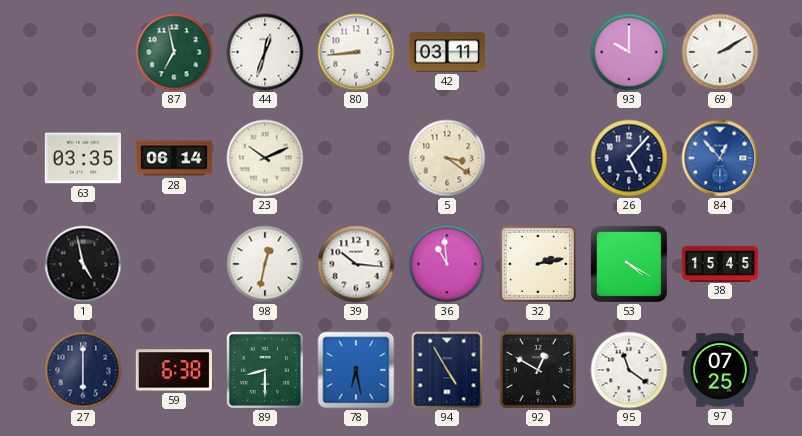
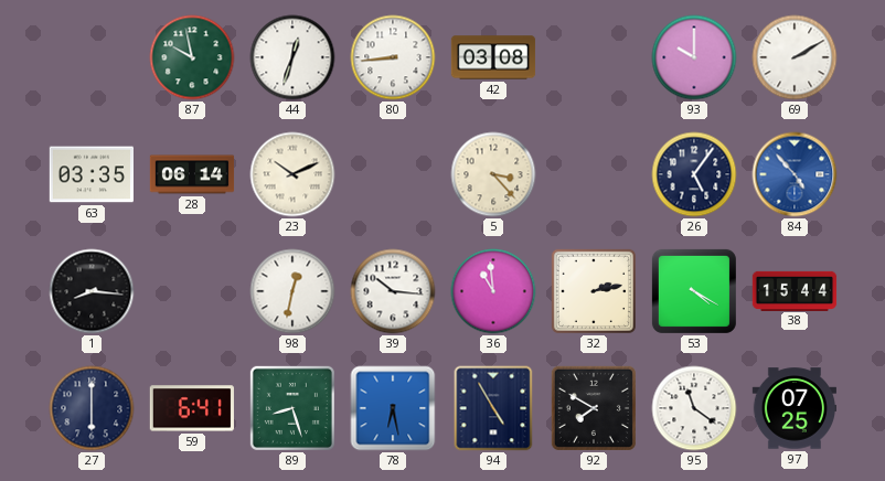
87: 6:58 -> 9:58 (192, 57)
42: 03:11 -> 03:08 (493, 57)
5: 3:21 -> 3:23 (493, 174)
26: 5:07 -> 5:06 (694, 174)
84: 12:53 -> 4:53 (795, 174)
1: 4:58 -> 8:16 (92, 291)
38: 15:45 -> 15:44 (795, 290)
59: 6:38 -> 6:41 (192, 408)
89: 8:30 -> 8:27 (292, 408)
92: 12:50 -> 7:50 (594, 408)
